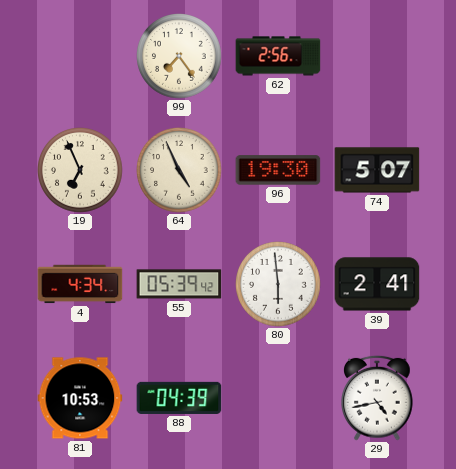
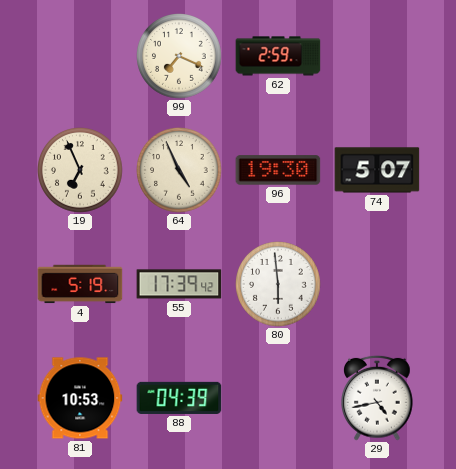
99: 7:24 -> 7:19 (180, 57)
62: 2:56 -> 2:59 (278, 56)
4: 4:34 -> 5:19 (80, 284)
55: 05:39 -> 17:39 (179, 284)
39: 2:41 -> none (377, 284)
